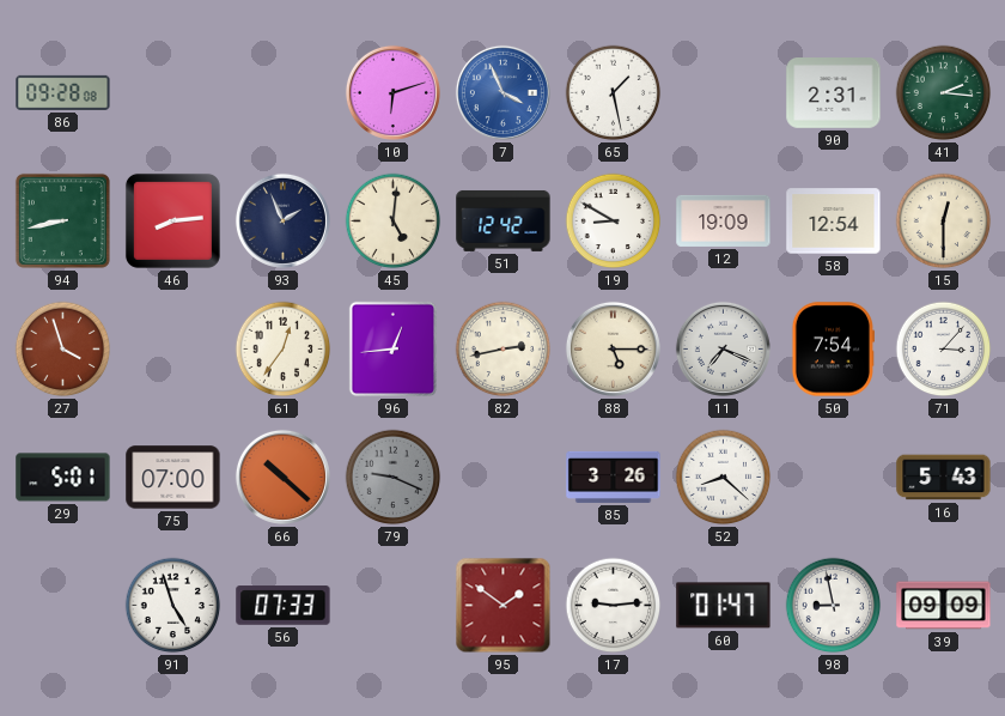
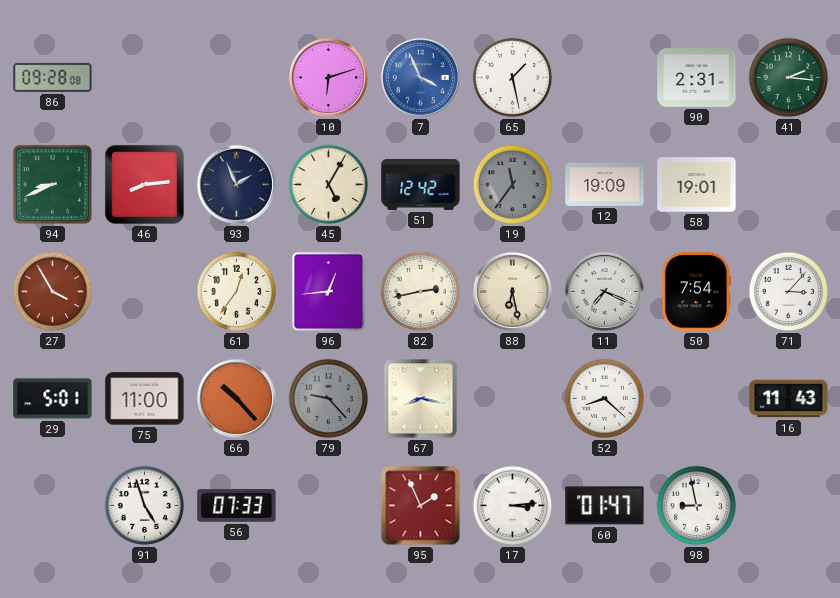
94: 8:43 -> 8:41 (52, 184)
45: 5:01 -> 5:05 (329, 185)
19: 8:50 -> 11:36 (513, 185)
19 dial: white -> grey (513, 185)
58: 12:54 -> 19:01 (697, 185)
15: 12:30 -> none (944, 222)
27: 3:57 -> 3:55 (53, 292)
88: 5:15 -> 6:28 (512, 291)
75: 07:00 -> 11:00 (145, 399)
66: 10:22 -> 10:23 (236, 398)
79: 9:19 -> 9:23 (329, 399)
67: none -> 8:17 (421, 399)
85: 3:26 -> none (614, 477)
16: 5:43 -> 11:43 (789, 399)
95: 1:51 -> 1:56 (421, 506)
17: 9:14 -> 3:14 (513, 506)
39: 09:09 -> none (944, 606)
